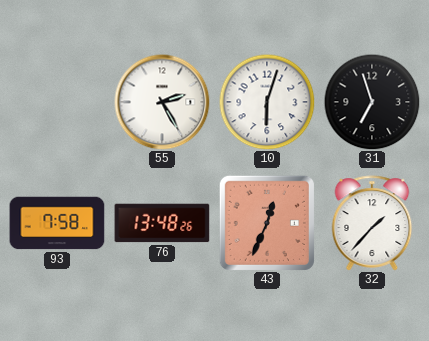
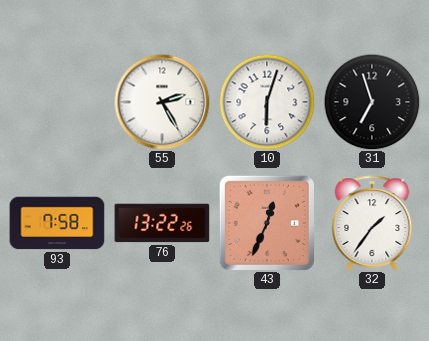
76: 13:48 -> 13:22 (162, 223)
32: 1:37 -> 1:36 (372, 223)
